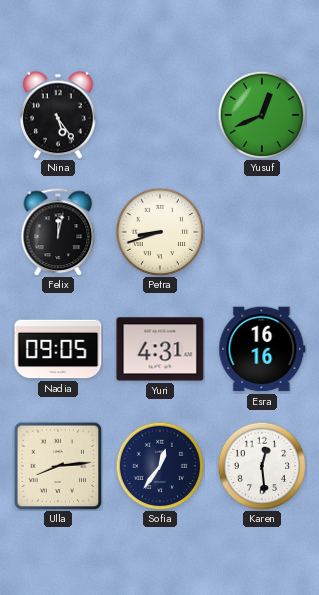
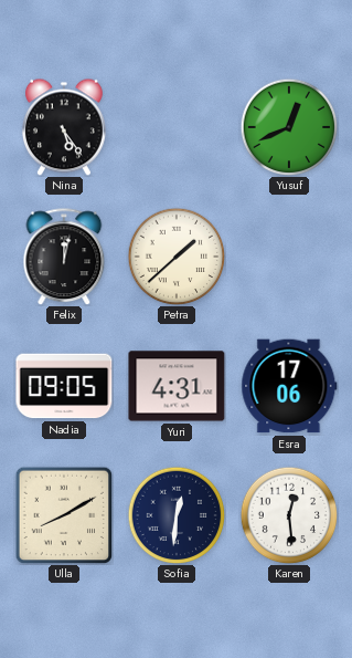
Petra: 8:42 -> 1:38 (177, 257)
Esra: 16:16 -> 17:06 (289, 386)
Ulla: 8:14 -> 8:10 (64, 515)
Sofia: 12:36 -> 12:31 (177, 515)
